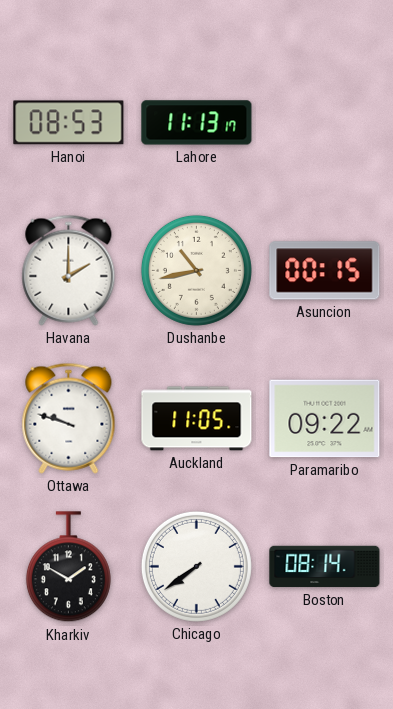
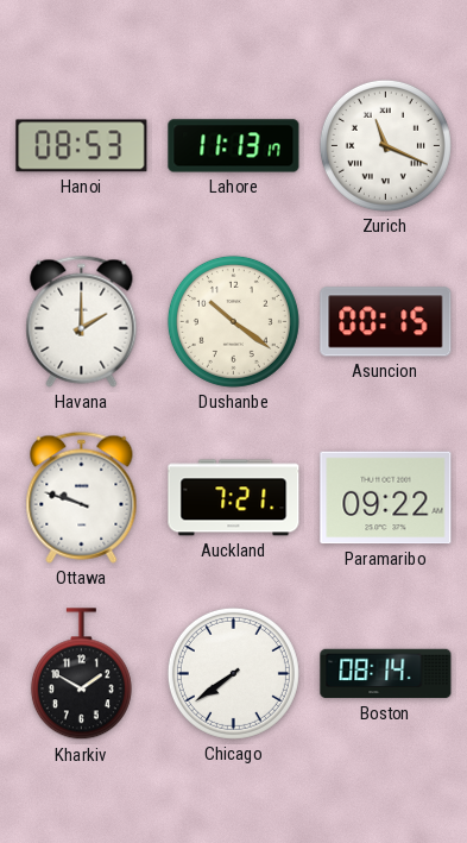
Zurich: none -> 11:19 (385, 145)
Dushanbe: 10:43 -> 10:21 (233, 321)
Auckland: 11:05 -> 7:21 (234, 498)
